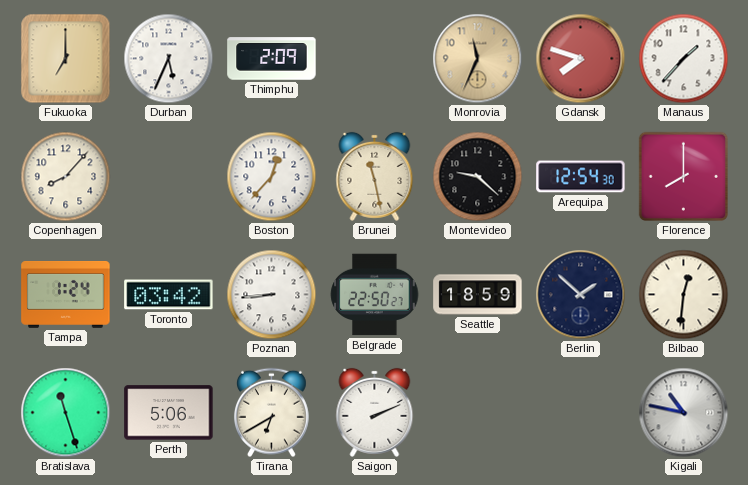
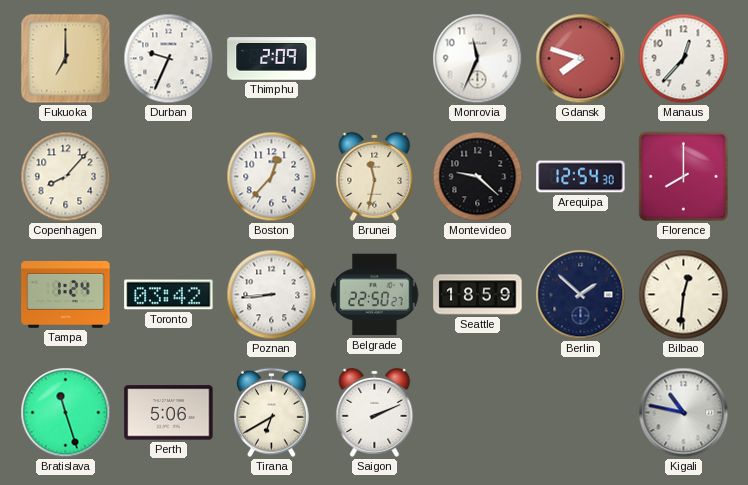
Durban: 5:34 -> 9:34 (169, 59)
Monrovia dial: champagne -> white (478, 59)
Manaus: 1:37 -> 12:37 (684, 59)
Brunei: 11:28 -> 11:32 (375, 176)
